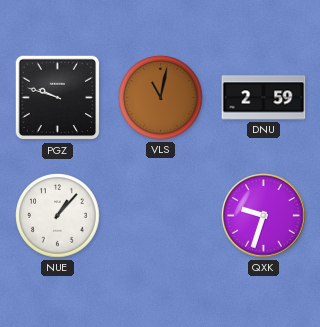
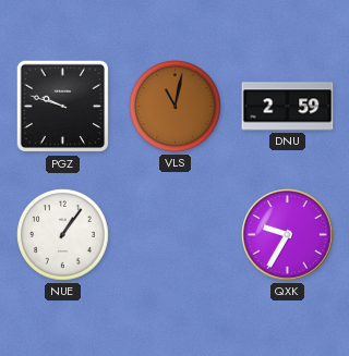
NUE: 1:07 -> 1:06 (63, 235)
QXK: 9:33 -> 9:35 (288, 235)
